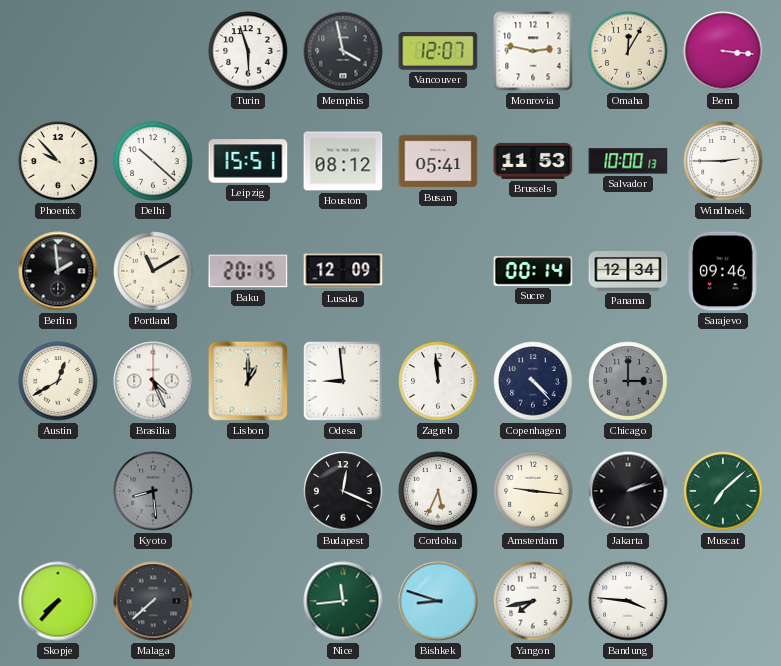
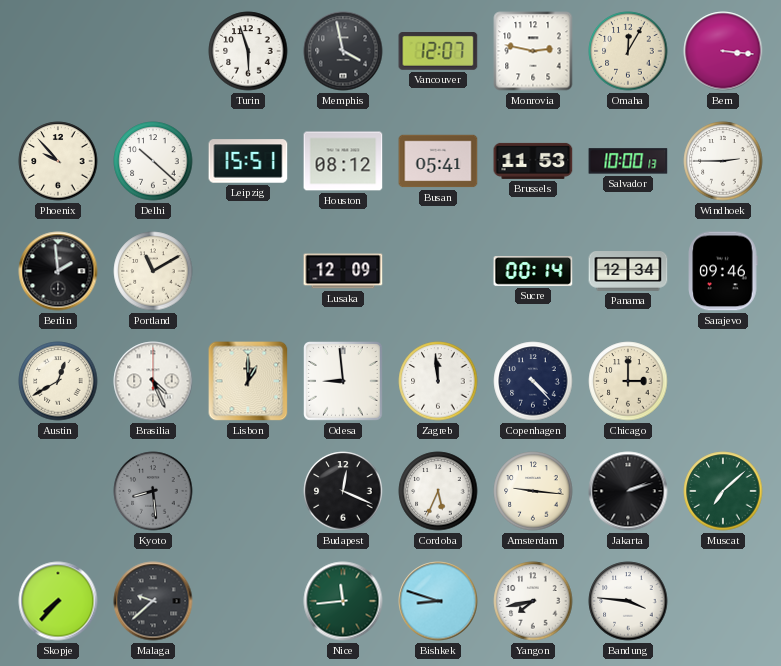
Baku: 20:15 -> none (248, 271)
Chicago dial: grey -> cream (628, 381)
Malaga: 7:38 -> 9:38 (153, 601)
